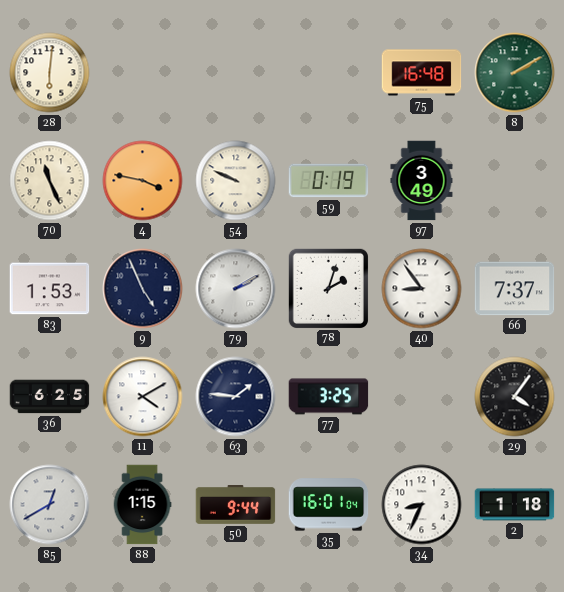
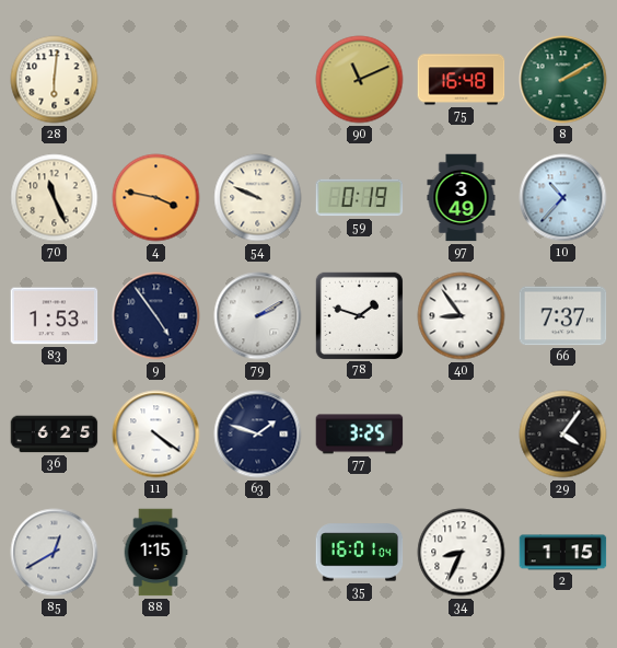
90: none -> 11:11 (360, 80)
10: none -> 10:37 (563, 198)
9: 4:56 -> 4:54 (156, 316)
78: 2:03 -> 1:48 (359, 315)
11: 4:10 -> 4:21 (156, 435)
63: 1:46 -> 1:48 (258, 435)
50: 9:44 -> none (236, 505)
2: 1:18 -> 1:15 (563, 553)
